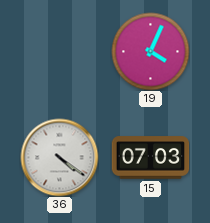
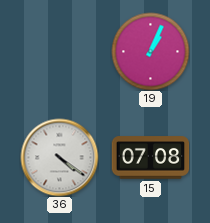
19: 4:04 -> 1:04 (150, 51)
15: 07:03 -> 07:08 (150, 158)
